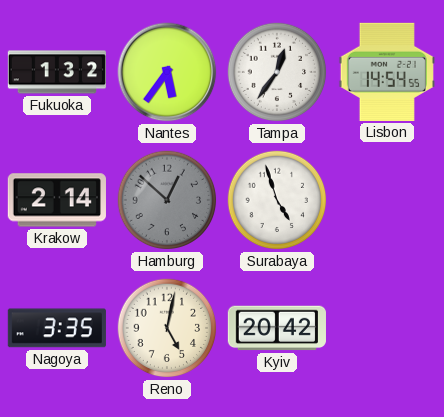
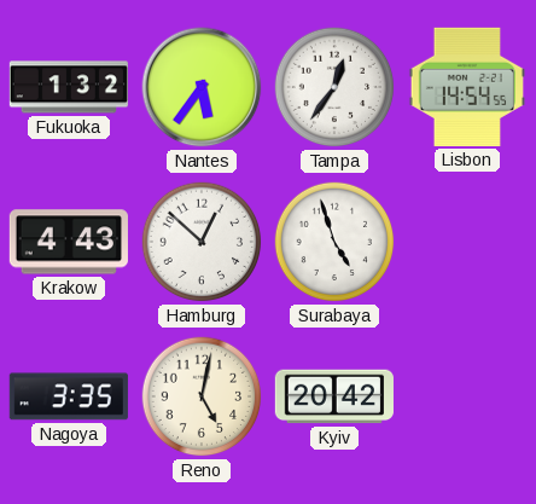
Krakow: 2:14 -> 4:43 (69, 242)
Hamburg dial: grey -> white (202, 242)
